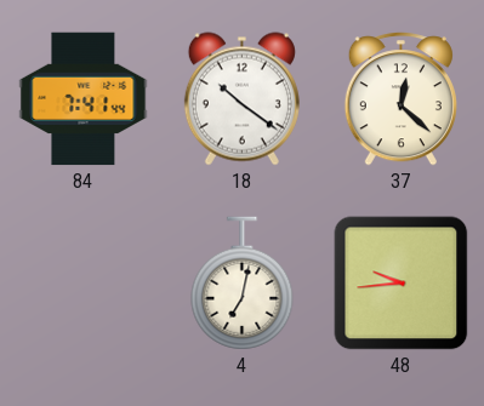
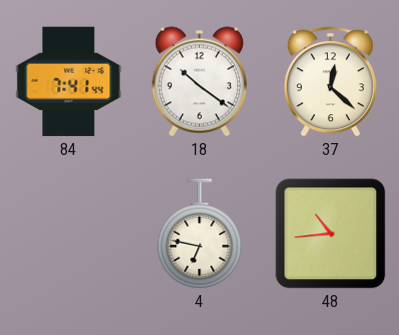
4: 7:02 -> 6:47 (200, 234)
48: 9:44 -> 10:44 (331, 234)
